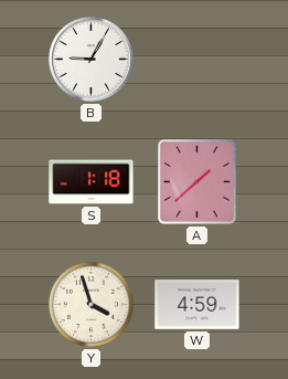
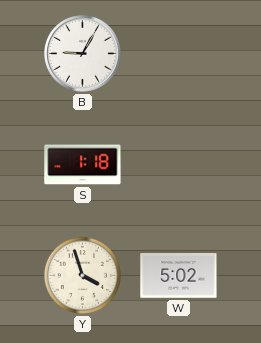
A: 1:38 -> none (198, 182)
W: 4:59 -> 5:02 (179, 276)
